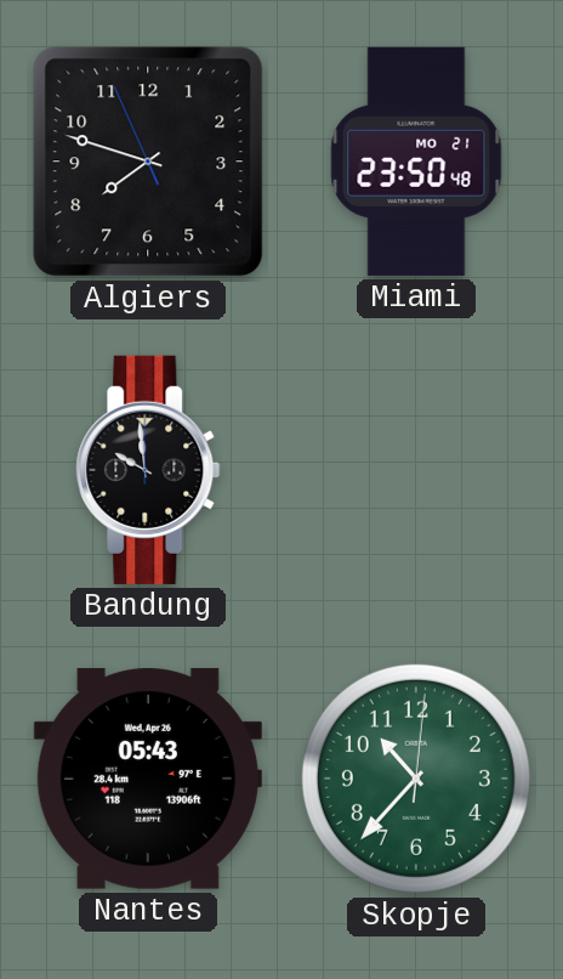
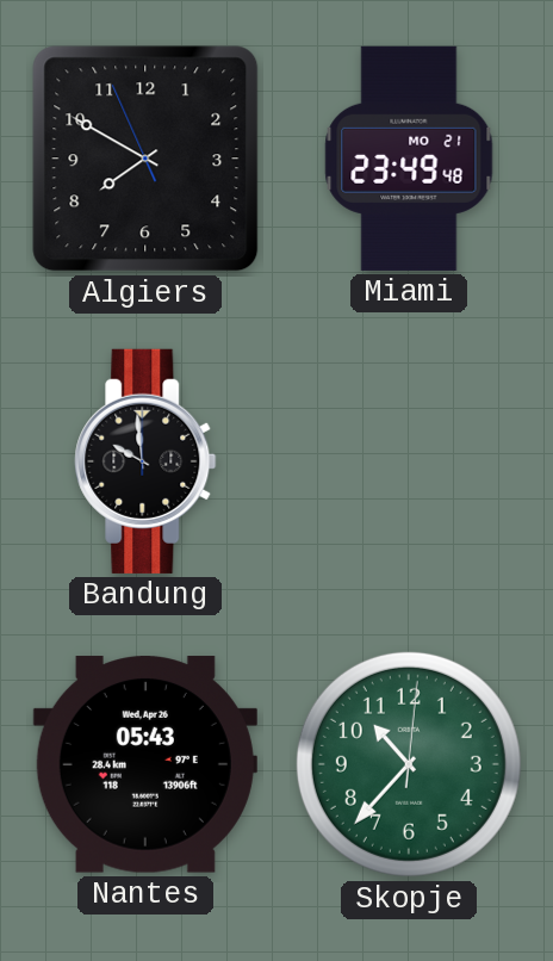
Algiers: 7:47 -> 7:49 (145, 159)
Miami: 23:50 -> 23:49 (409, 159)
